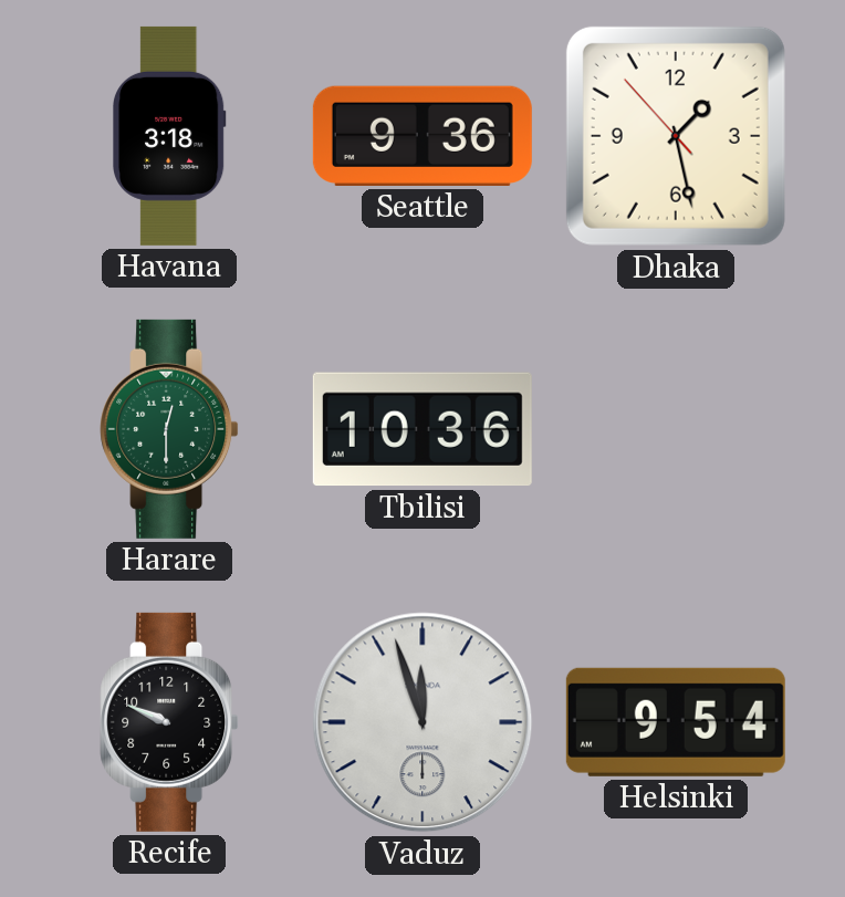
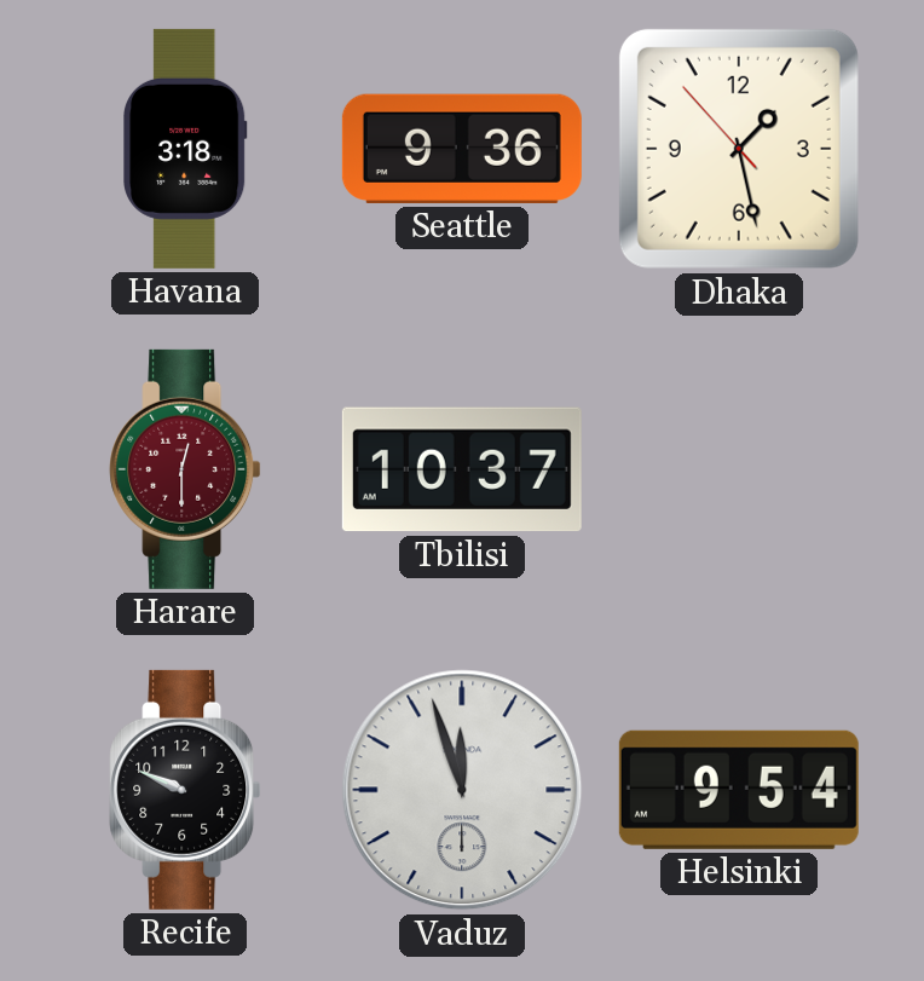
Harare dial: green -> burgundy (185, 469)
Tbilisi: 10:36 -> 10:37 (462, 469)
